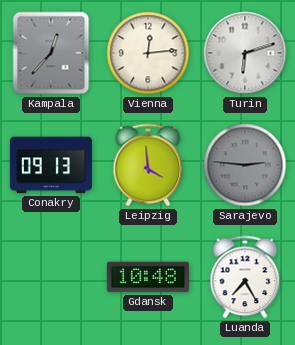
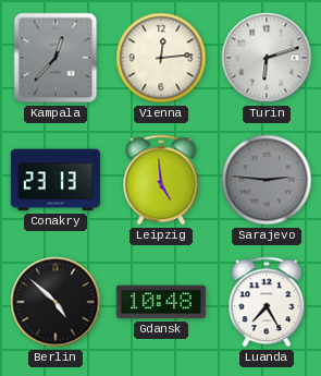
Conakry: 09:13 -> 23:13 (55, 180)
Leipzig: 3:59 -> 4:59 (161, 180)
Berlin: none -> 4:52 (55, 302)
